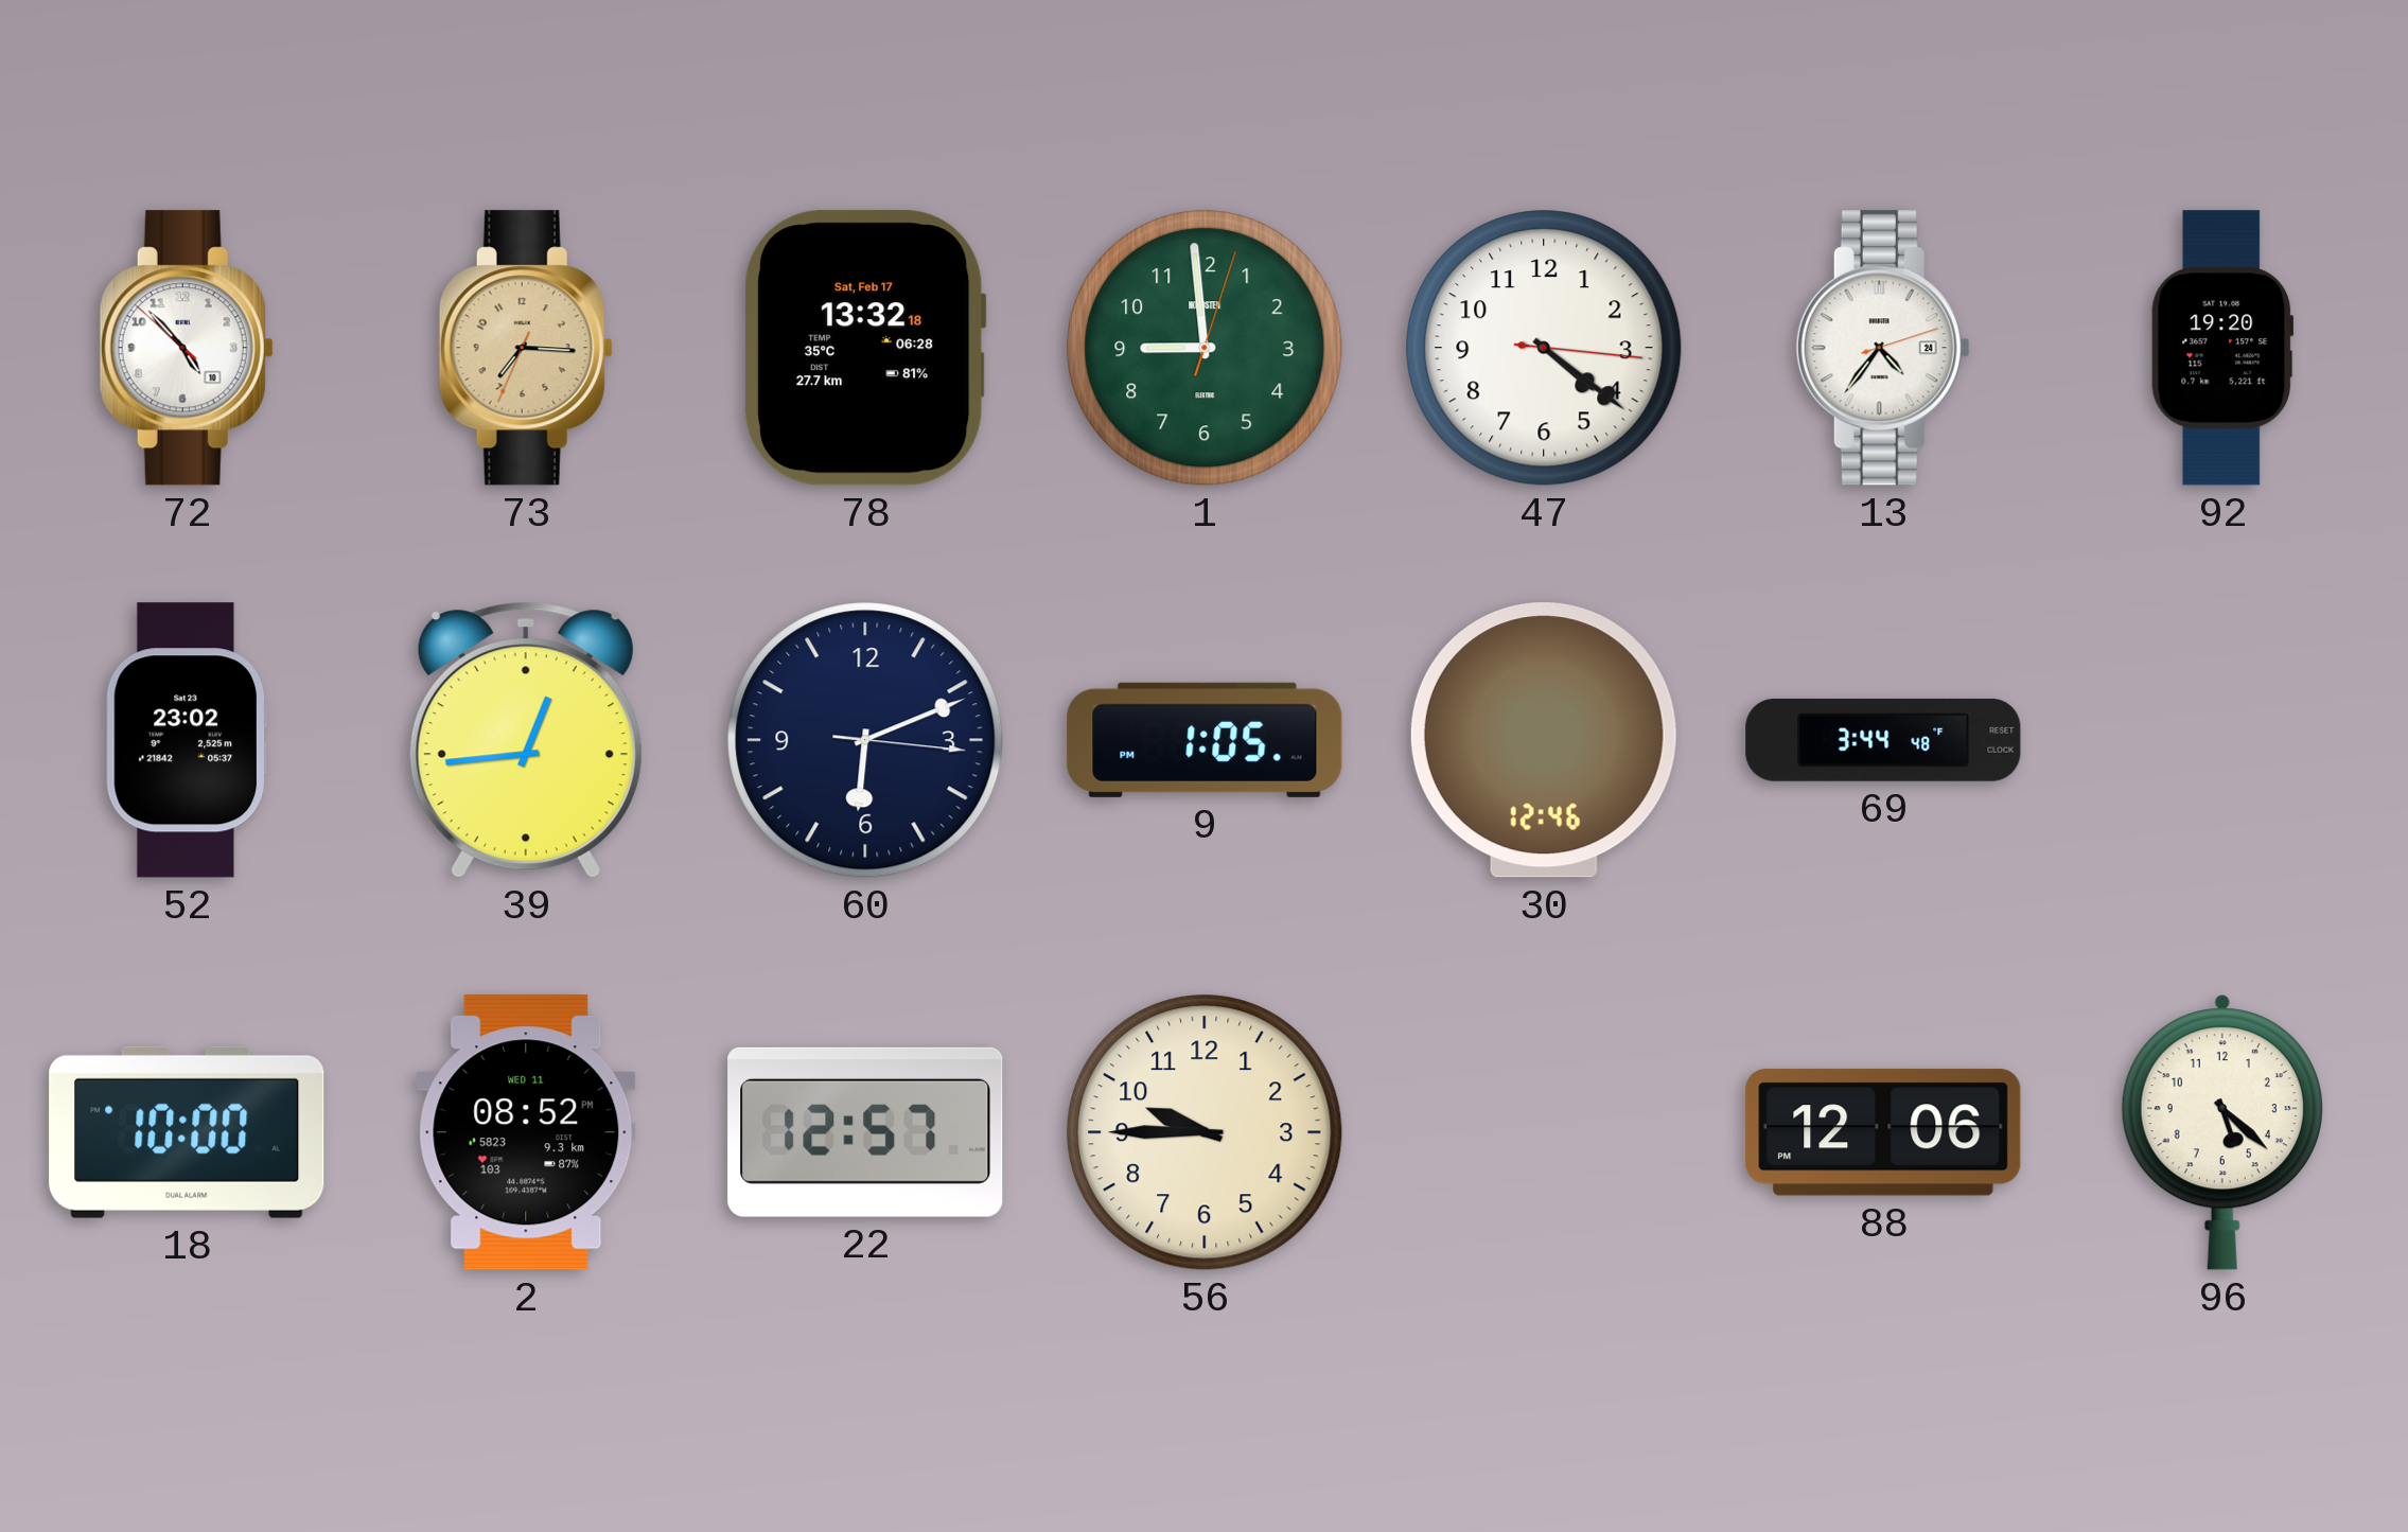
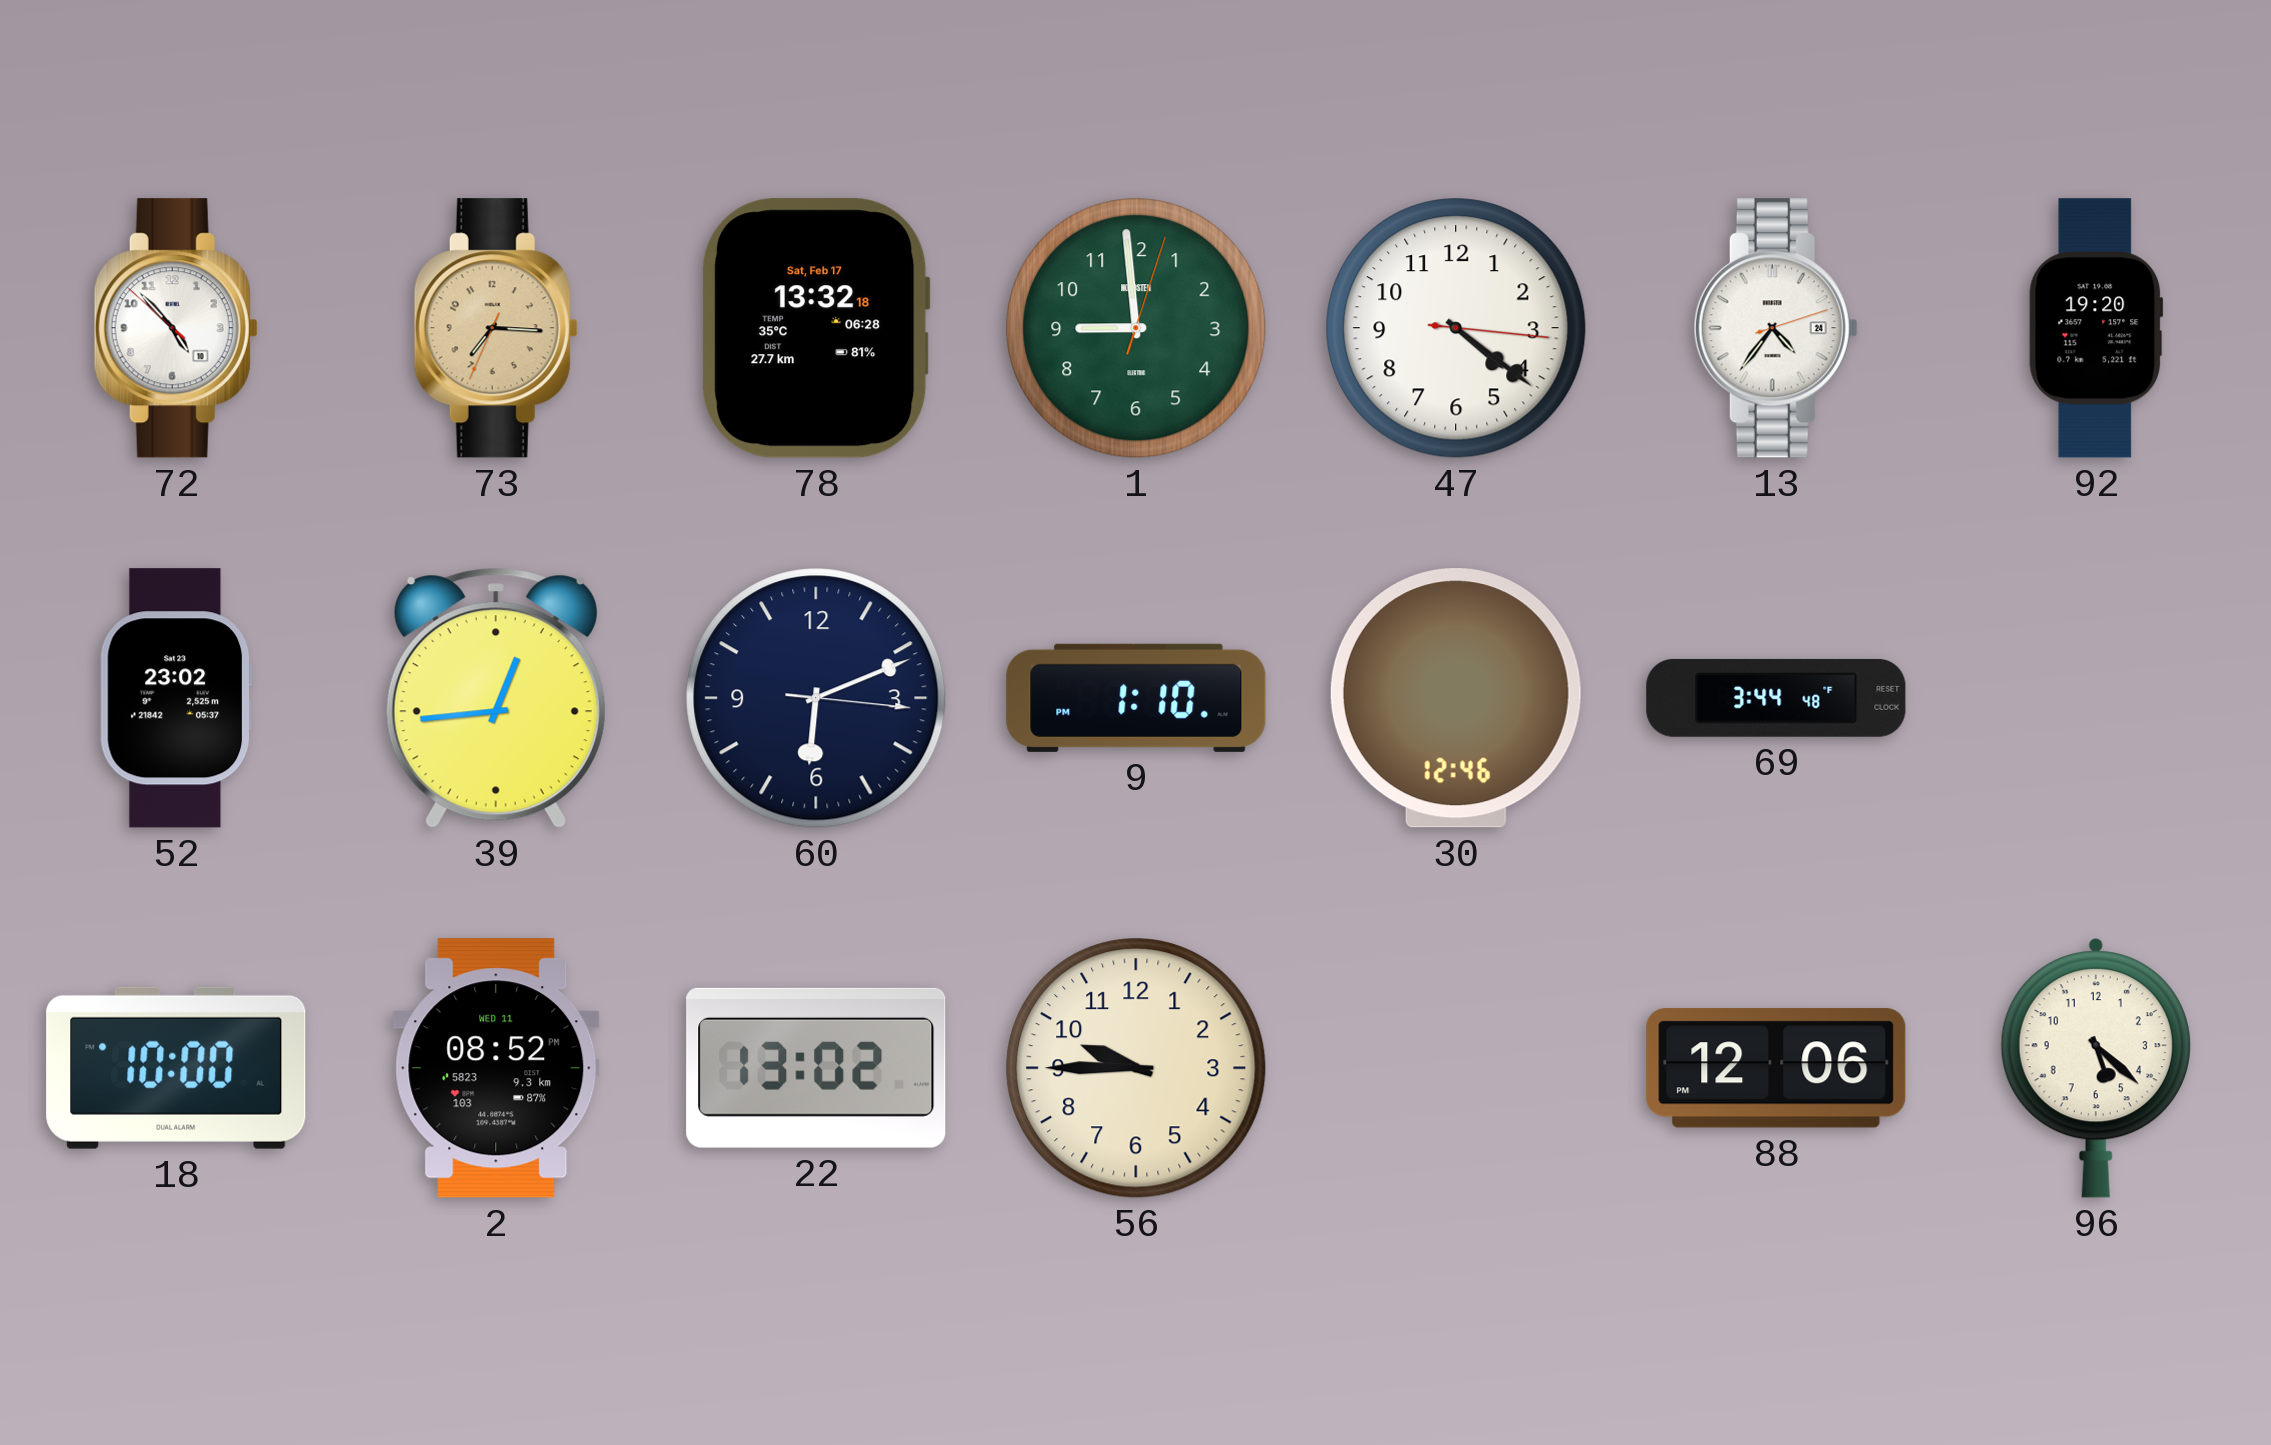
9: 1:05 -> 1:10 (1136, 698)
22: 12:57 -> 13:02 (816, 1068)
